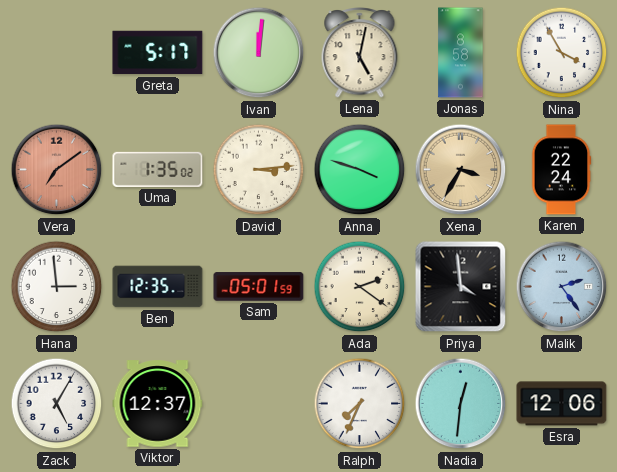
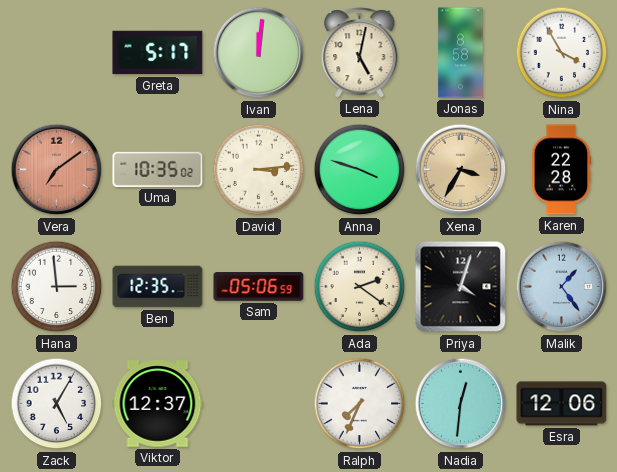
Uma: 1:35 -> 10:35 (158, 169)
Karen: 22:24 -> 22:28 (561, 170)
Sam: 05:01 -> 05:06 (259, 287)
Priya: 3:59 -> 4:03 (461, 287)
Malik: 2:24 -> 1:24 (562, 287)
